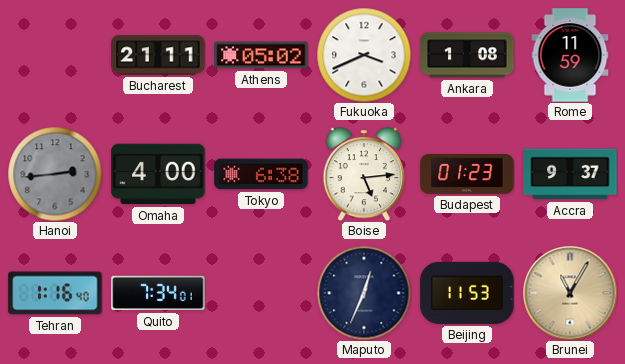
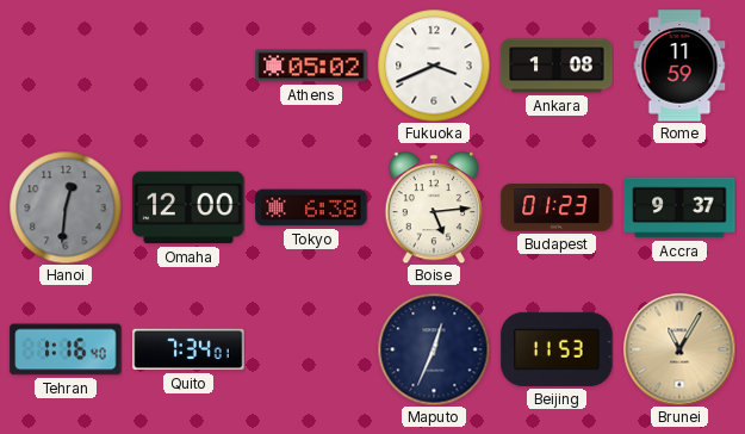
Bucharest: 21:11 -> none (158, 55)
Hanoi: 2:44 -> 12:31 (66, 207)
Omaha: 4:00 -> 12:00 (188, 207)
